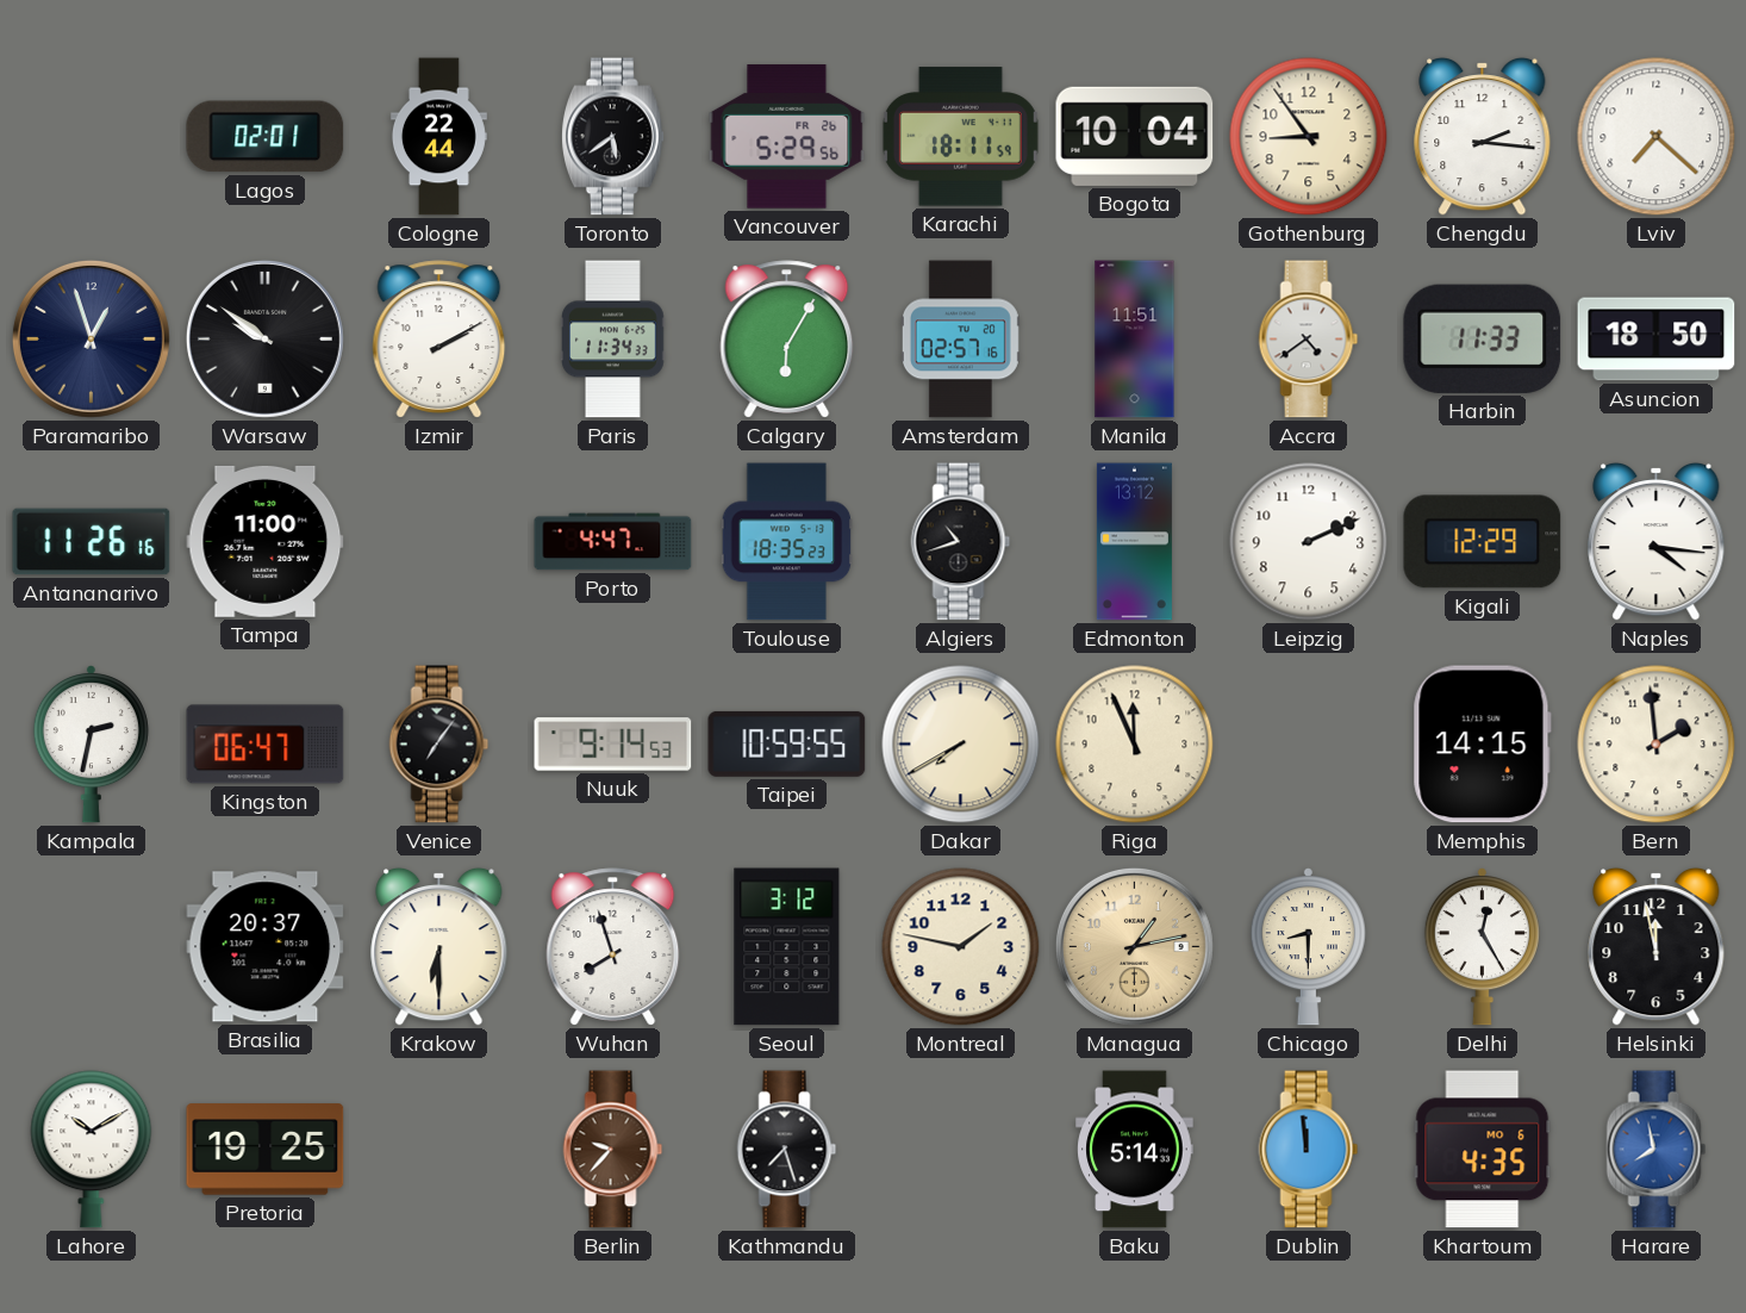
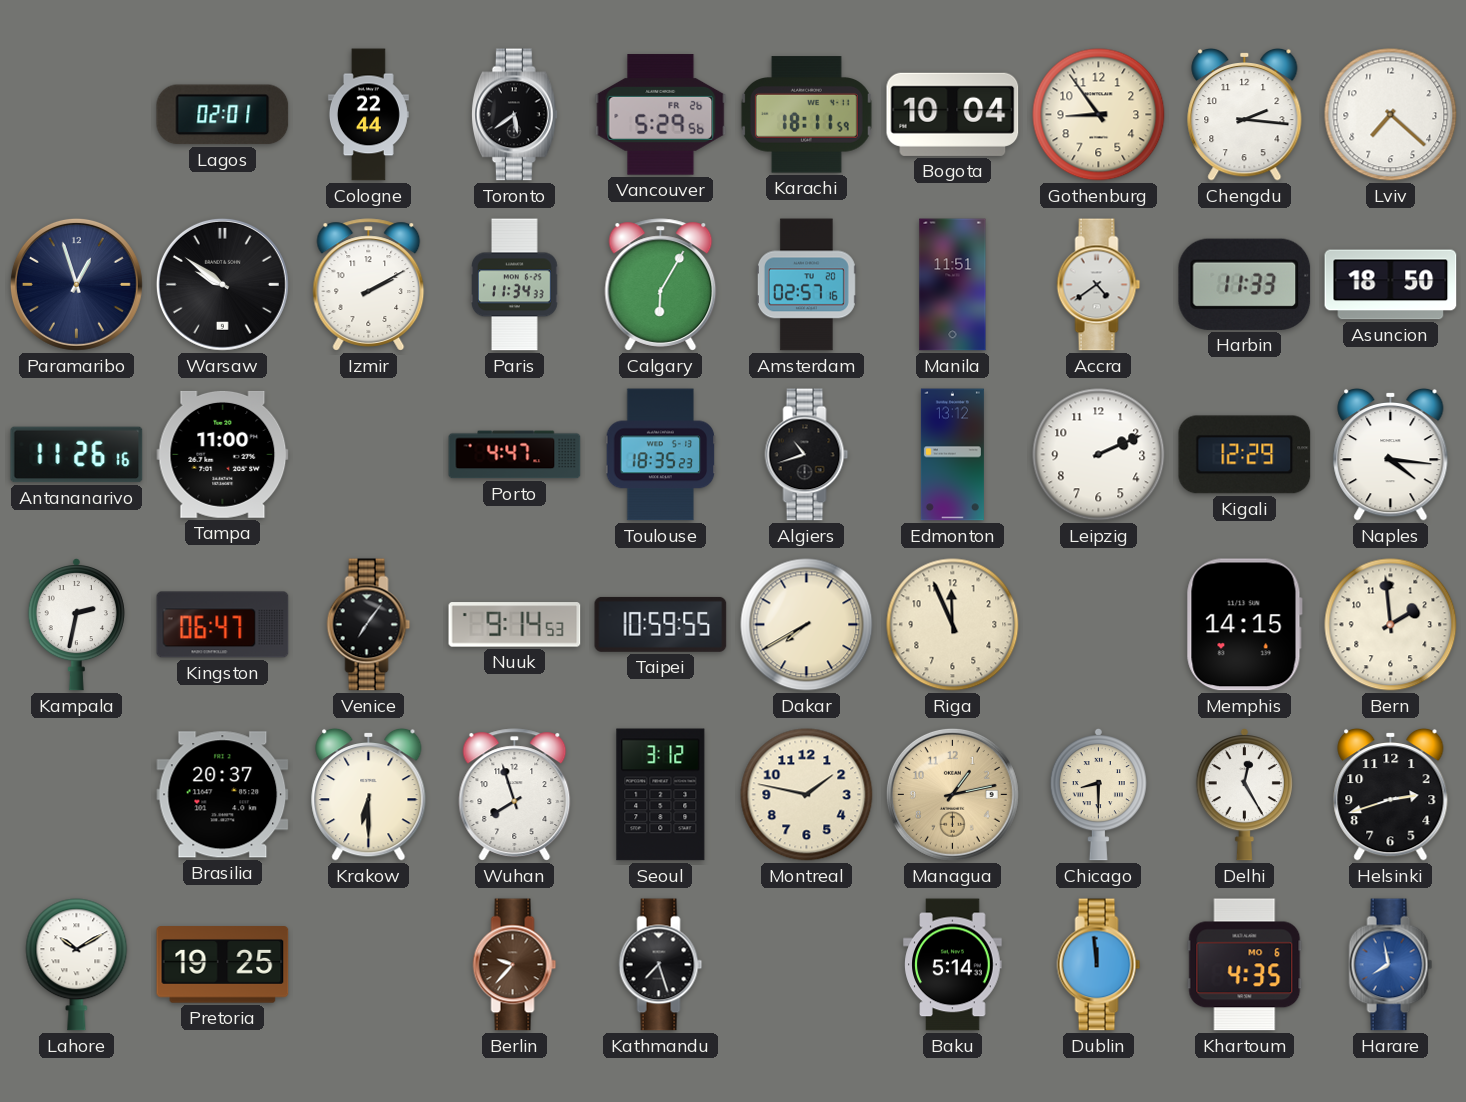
Helsinki: 11:58 -> 2:42 (1391, 794)
